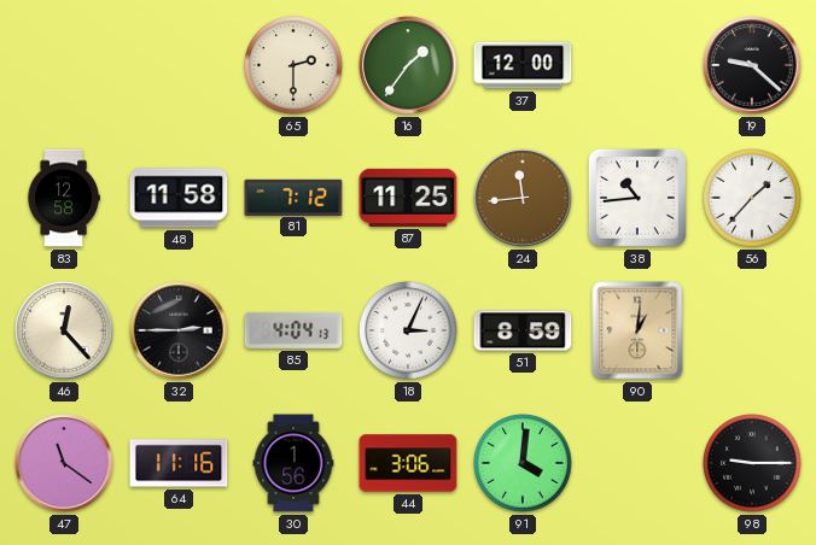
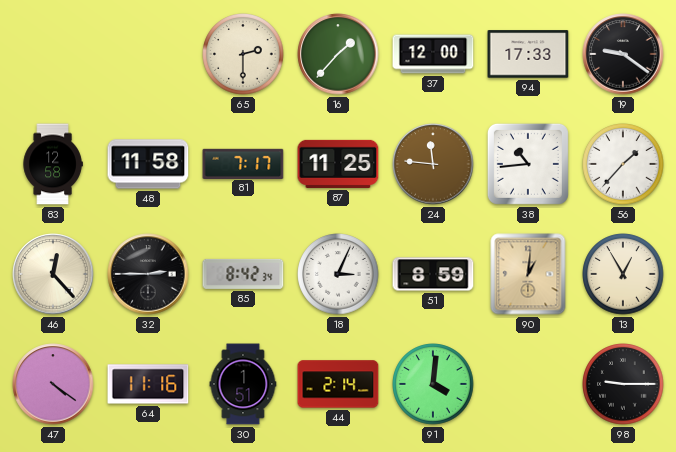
16: 1:36 -> 1:37 (338, 54)
94: none -> 17:33 (528, 54)
19: 9:22 -> 9:21 (623, 54)
81: 7:12 -> 7:17 (243, 163)
24: 11:44 -> 11:46 (433, 164)
85: 4:04 -> 8:42 (243, 274)
13: none -> 12:55 (623, 274)
47: 11:21 -> 4:21 (53, 384)
30: 1:56 -> 1:51 (243, 384)
44: 3:06 -> 2:14 (338, 384)
